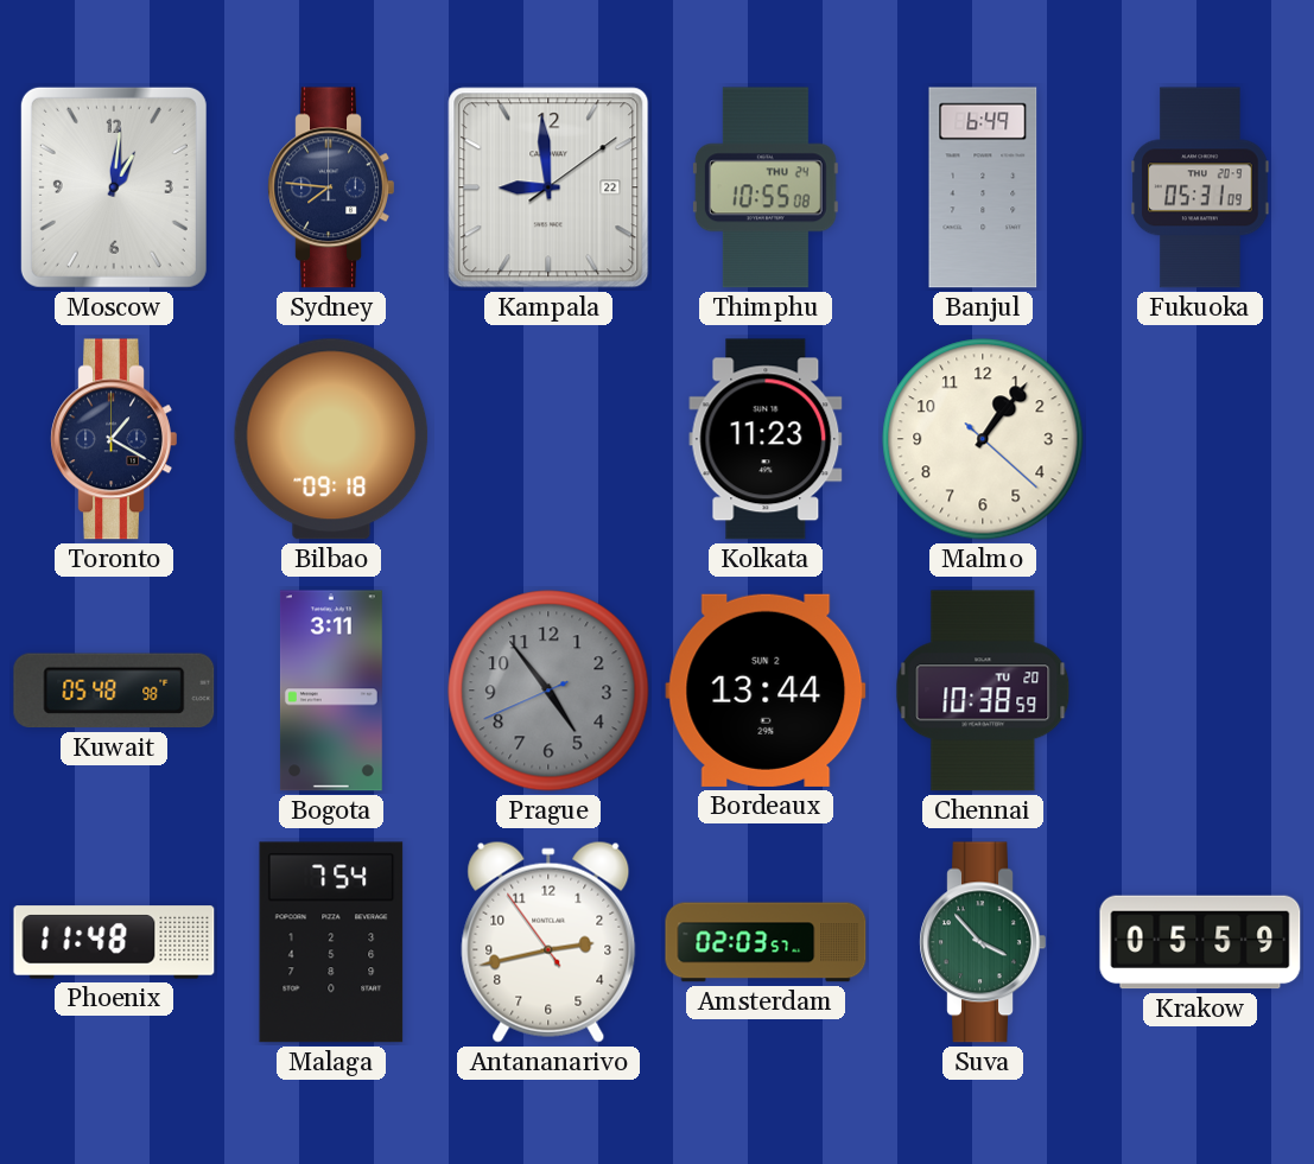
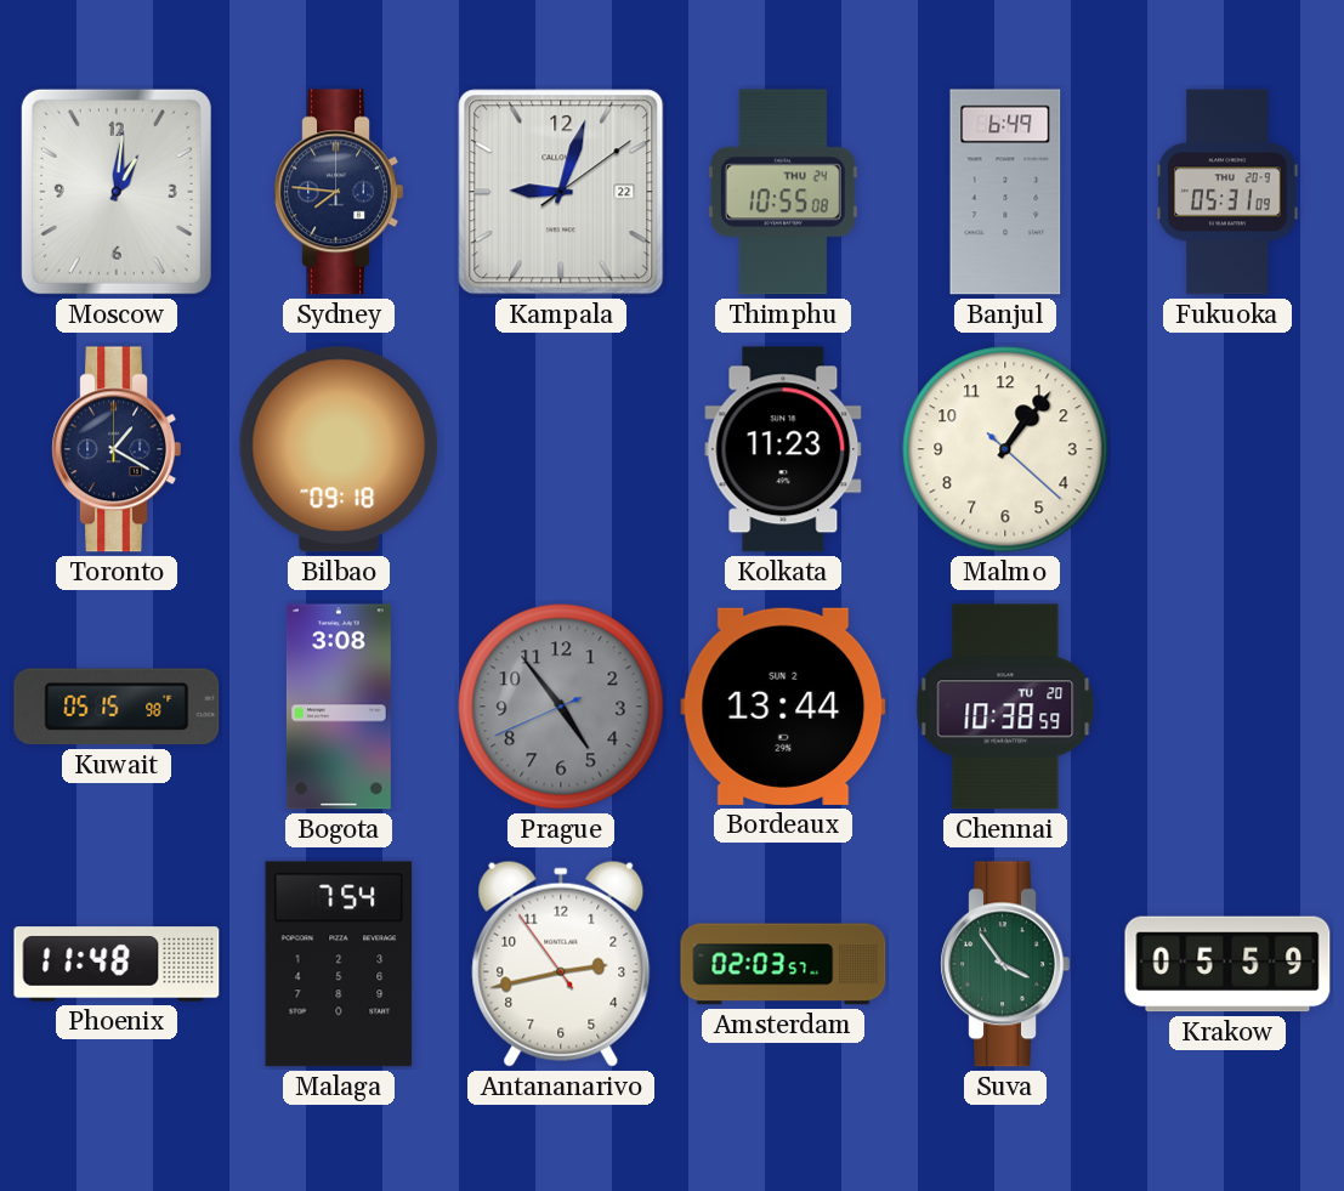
Kampala: 8:59 -> 9:03 (561, 192)
Kuwait: 05:48 -> 05:15 (117, 707)
Bogota: 3:11 -> 3:08 (339, 707)
Suva: 3:53 -> 3:54 (1005, 964)
